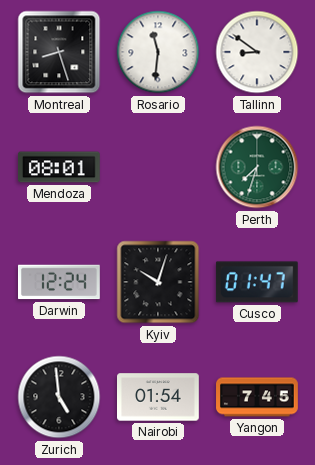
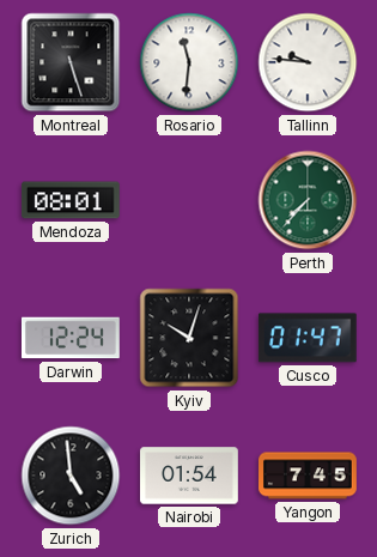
Montreal: 8:27 -> 5:27 (71, 62)
Tallinn: 8:51 -> 9:46 (308, 62)
Perth: 7:33 -> 7:37 (308, 200)
